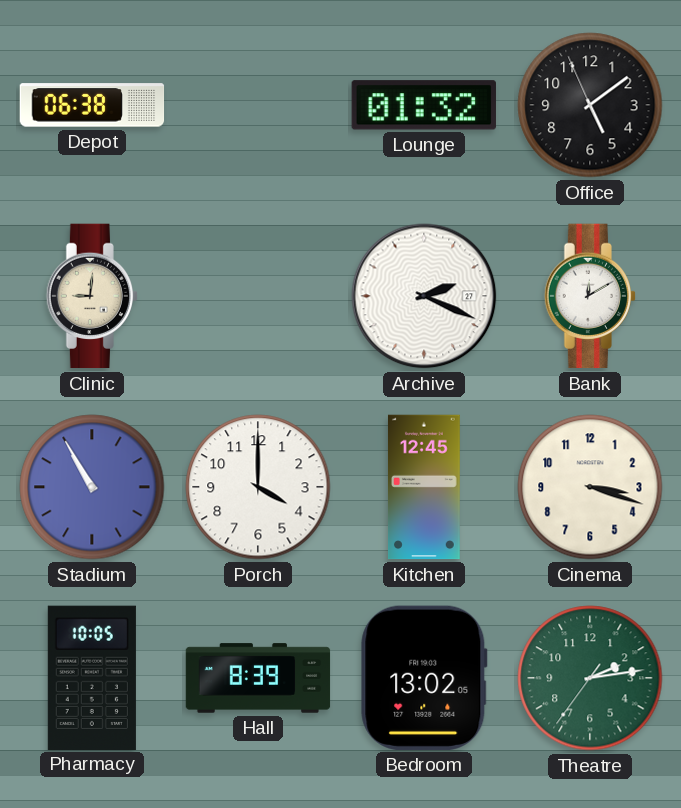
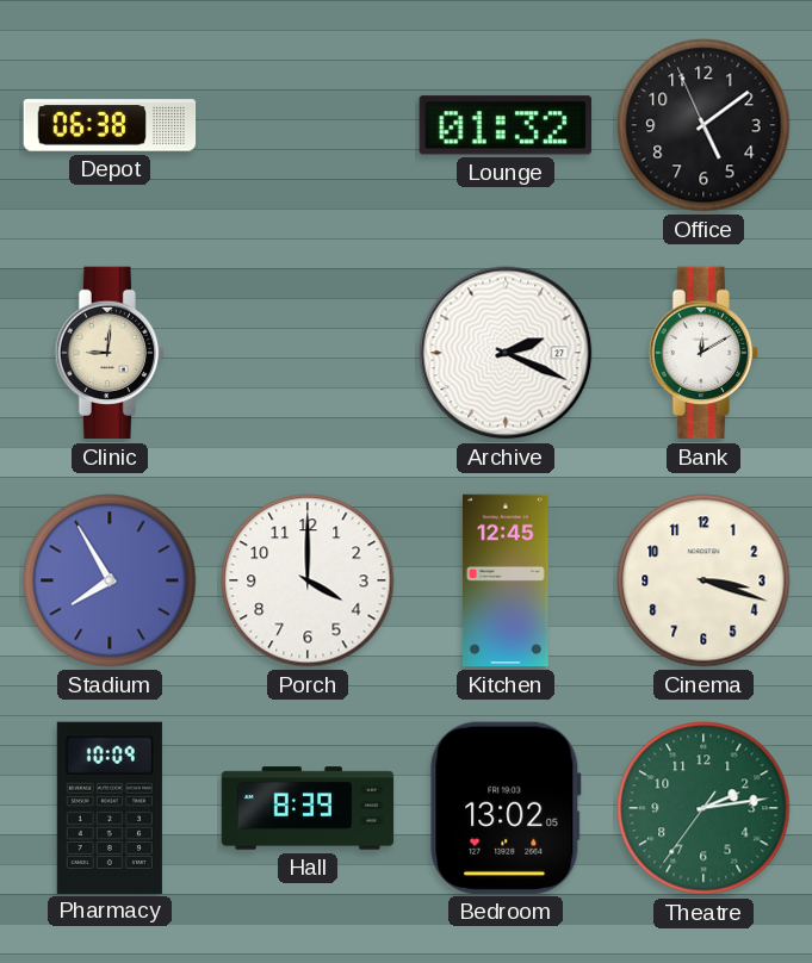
Stadium: 10:55 -> 7:55 (110, 580)
Pharmacy: 10:05 -> 10:09 (110, 807)
